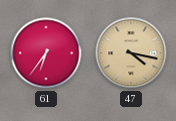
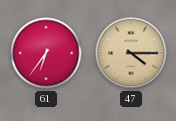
47: 4:17 -> 4:15 (131, 53)
